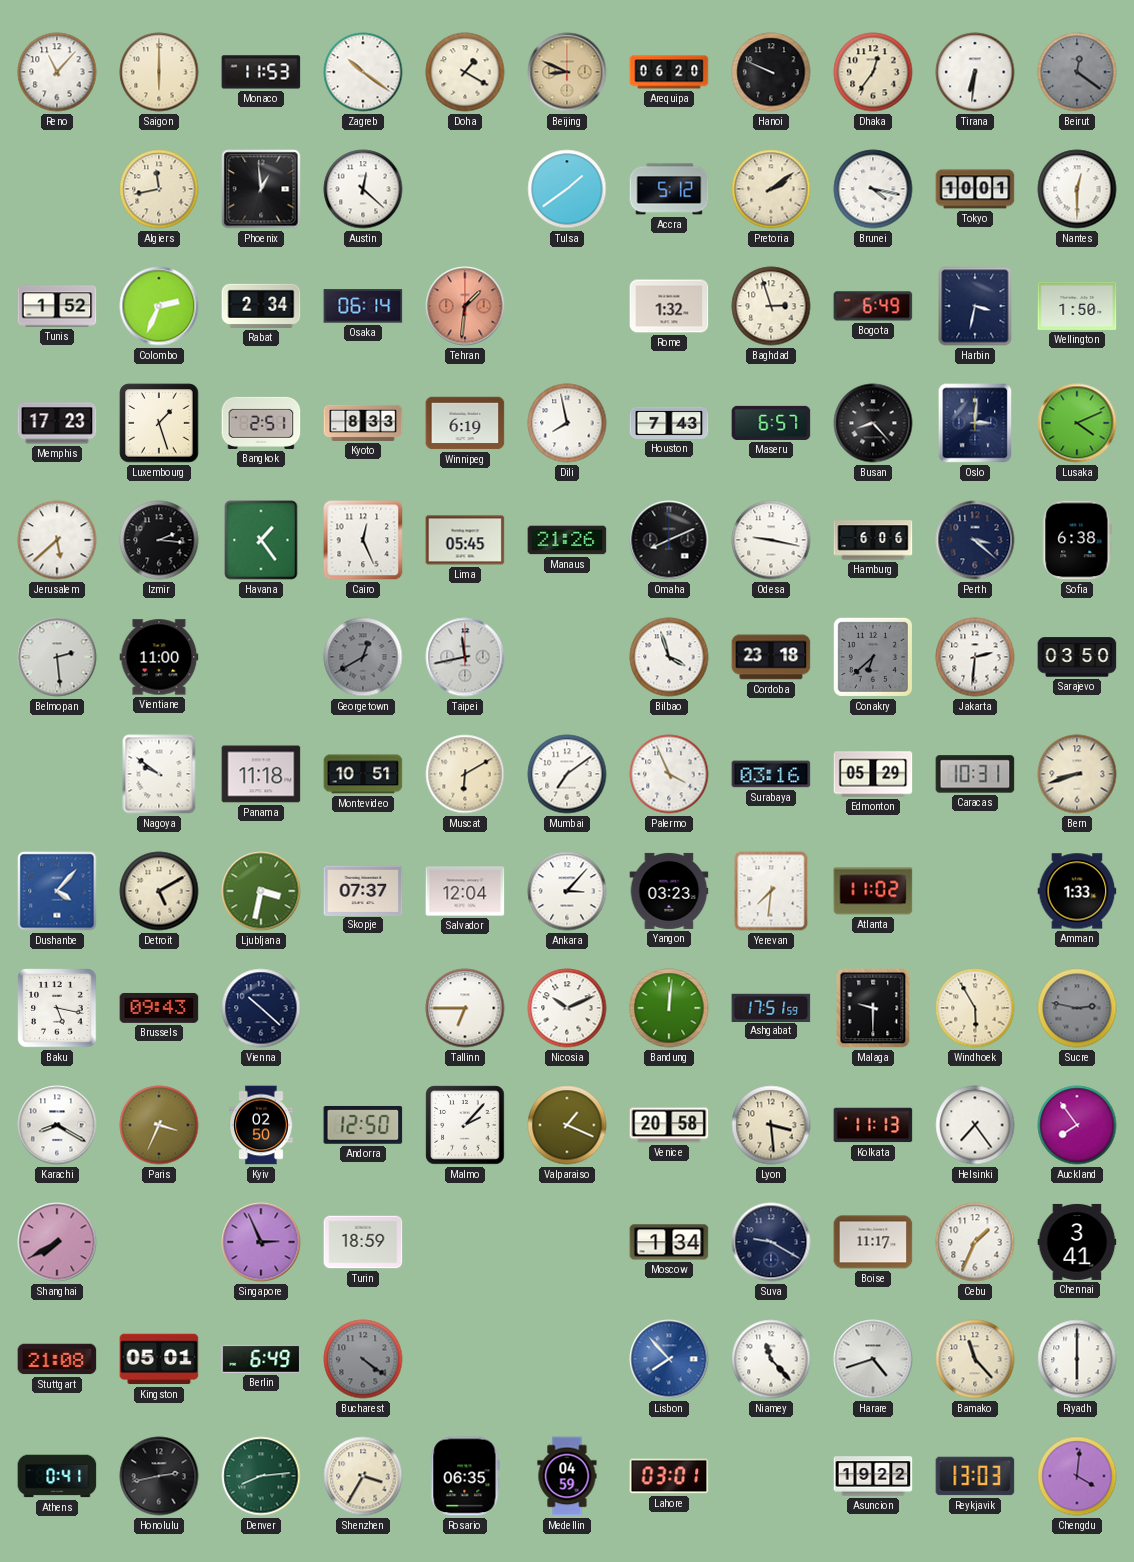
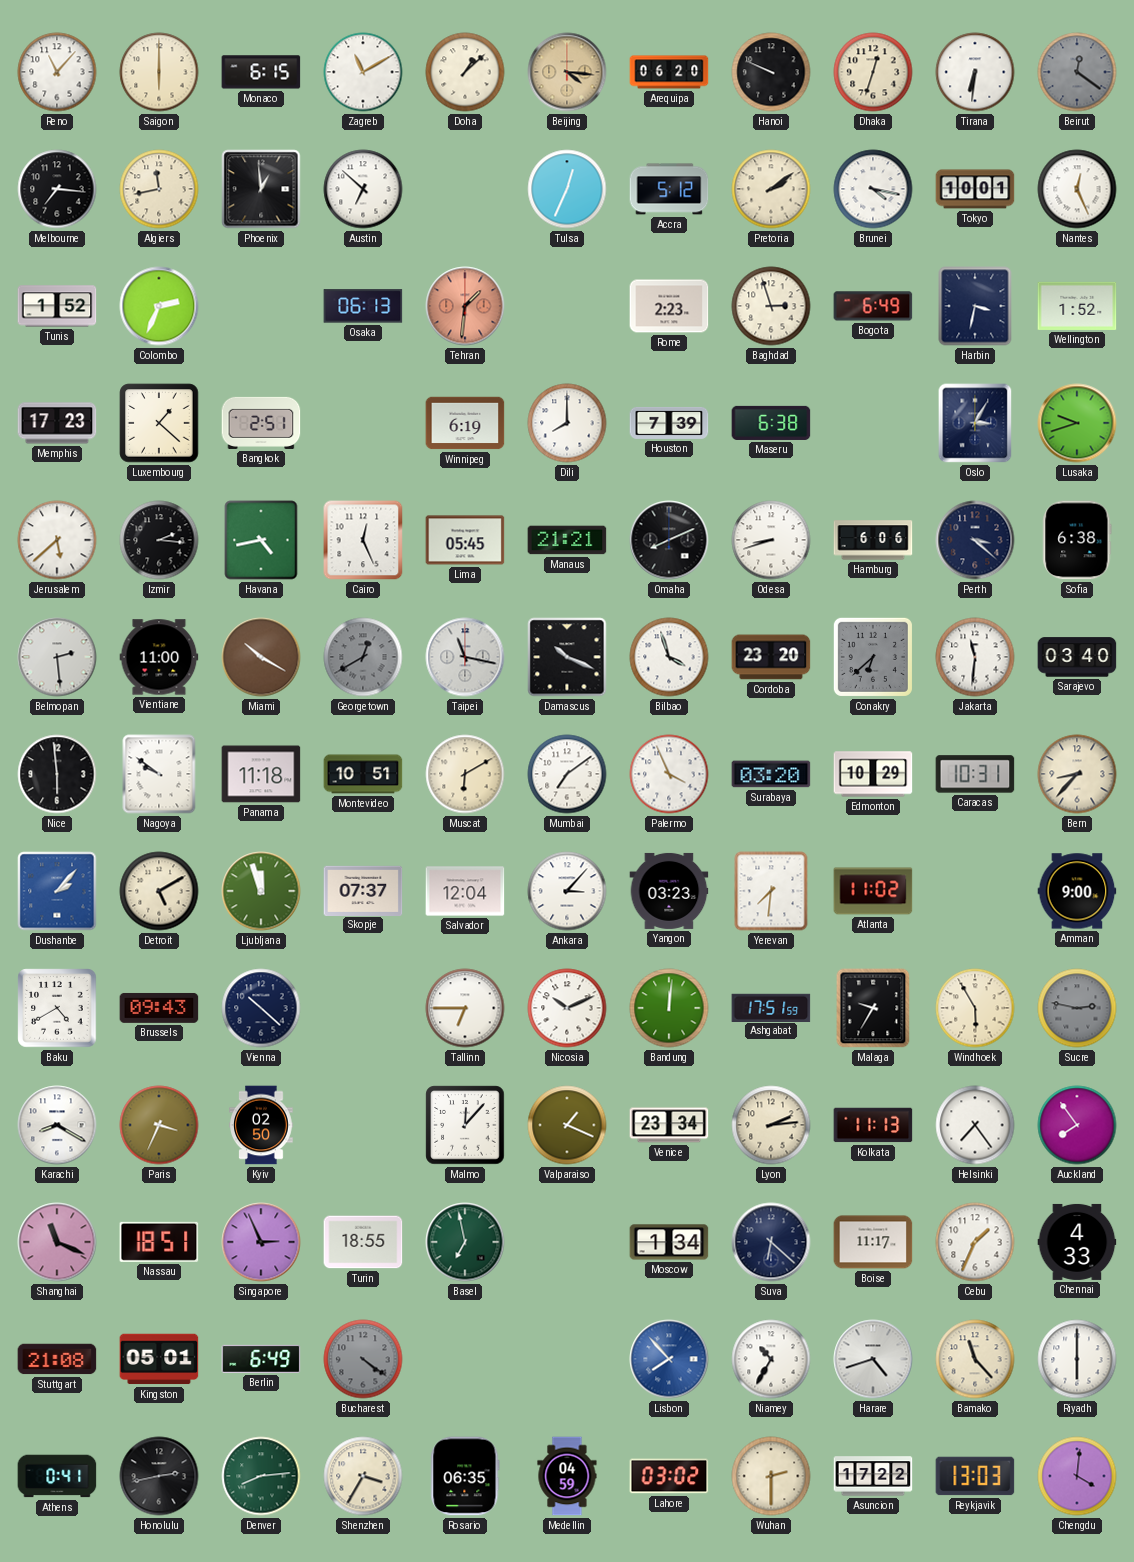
Monaco: 11:53 -> 6:15 (261, 72)
Zagreb: 10:21 -> 11:10 (363, 72)
Doha: 1:20 -> 1:08 (465, 72)
Beijing: 8:49 -> 4:16 (567, 72)
Dhaka: 12:36 -> 12:33 (873, 72)
Melbourne: none -> 7:16 (57, 189)
Austin: 12:22 -> 6:52 (363, 189)
Tulsa: 1:39 -> 12:34 (567, 189)
Nantes: 12:30 -> 12:26 (1077, 189)
Rabat: 2:34 -> none (261, 306)
Osaka: 06:14 -> 06:13 (363, 306)
Rome: 1:32 -> 2:23 (669, 306)
Wellington: 1:50 -> 1:52 (1077, 306)
Luxembourg: 1:27 -> 1:22 (159, 423)
Kyoto: 8:33 -> none (363, 423)
Dili: 7:58 -> 8:00 (567, 423)
Houston: 7:43 -> 7:39 (669, 423)
Maseru: 6:57 -> 6:38 (771, 423)
Busan: 8:23 -> none (873, 423)
Oslo: 3:01 -> 3:05 (975, 423)
Lusaka: 4:11 -> 9:42 (1077, 423)
Havana: 1:24 -> 4:43 (261, 540)
Manaus: 21:26 -> 21:21 (567, 540)
Odesa: 9:17 -> 8:42 (771, 540)
Miami: none -> 10:20 (261, 657)
Taipei: 11:43 -> 11:17 (465, 657)
Damascus: none -> 10:19 (567, 657)
Cordoba: 23:18 -> 23:20 (771, 657)
Jakarta: 2:31 -> 11:31 (975, 657)
Sarajevo: 03:50 -> 03:40 (1077, 657)
Nice: none -> 5:59 (57, 774)
Surabaya: 03:16 -> 03:20 (771, 774)
Edmonton: 05:29 -> 10:29 (873, 774)
Bern: 8:42 -> 8:37 (1077, 774)
Dushanbe: 4:07 -> 2:07 (57, 891)
Ljubljana: 3:32 -> 11:57 (261, 891)
Amman: 1:33 -> 9:00 (1077, 891)
Baku: 5:17 -> 4:40 (57, 1008)
Malaga: 9:30 -> 9:35 (873, 1008)
Andorra: 12:50 -> none (363, 1125)
Malmo: 2:07 -> 12:07 (465, 1125)
Venice: 20:58 -> 23:34 (669, 1125)
Lyon: 3:29 -> 2:14 (771, 1125)
Shanghai: 7:40 -> 11:19 (57, 1242)
Nassau: none -> 18:51 (159, 1242)
Turin: 18:59 -> 18:55 (363, 1242)
Basel: none -> 6:58 (465, 1242)
Suva: 9:20 -> 6:22 (771, 1242)
Chennai: 3:41 -> 4:33 (1077, 1242)
Niamey: 11:23 -> 10:35 (771, 1359)
Lahore: 03:01 -> 03:02 (669, 1476)
Wuhan: none -> 2:30 (771, 1476)
Asuncion: 19:22 -> 17:22 (873, 1476)
